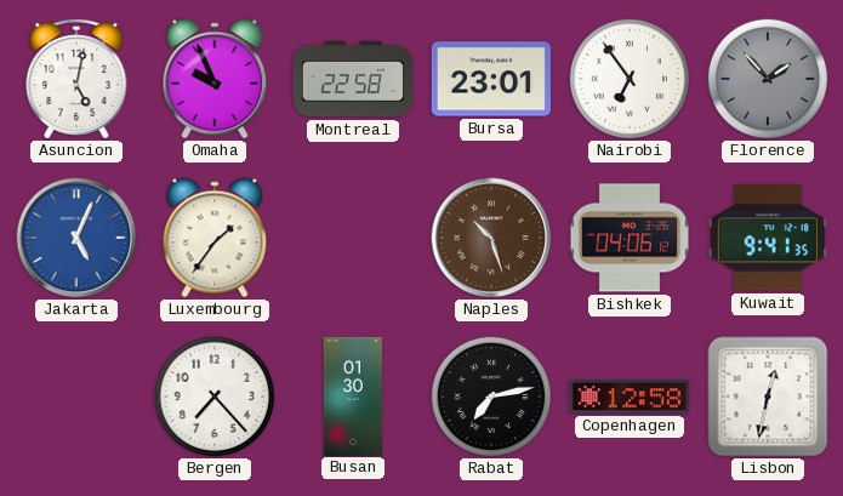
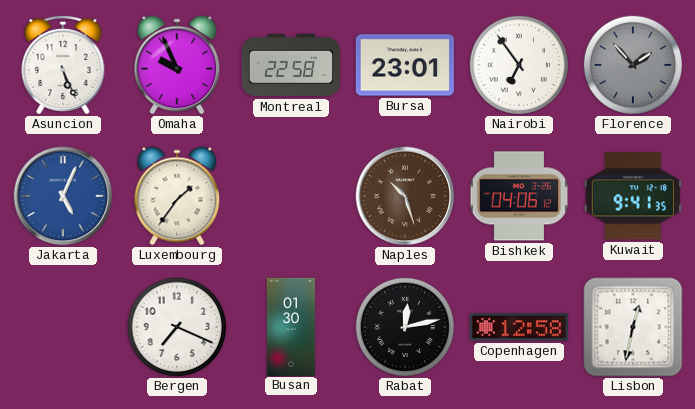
Asuncion: 5:02 -> 5:26 (63, 65)
Bergen: 7:23 -> 7:19 (177, 327)
Rabat: 7:13 -> 12:13 (405, 327)
